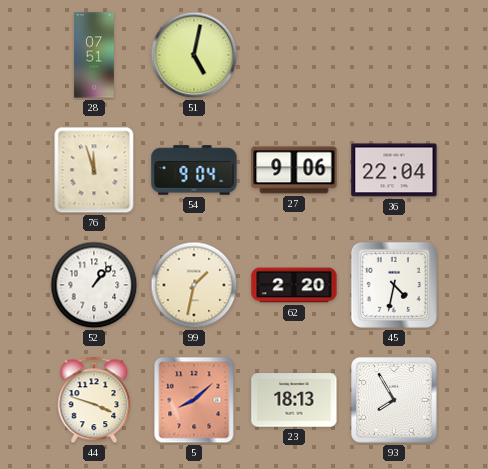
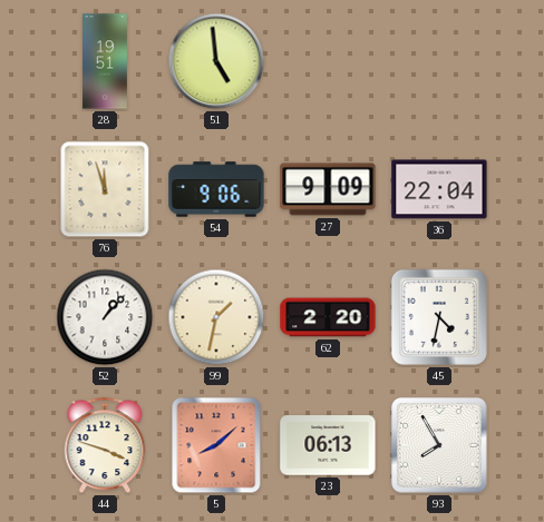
28: 07:51 -> 19:51 (105, 61)
51: 5:02 -> 4:59 (216, 61)
54: 9:04 -> 9:06 (216, 189)
27: 9:06 -> 9:09 (328, 189)
23: 18:13 -> 06:13 (328, 445)
